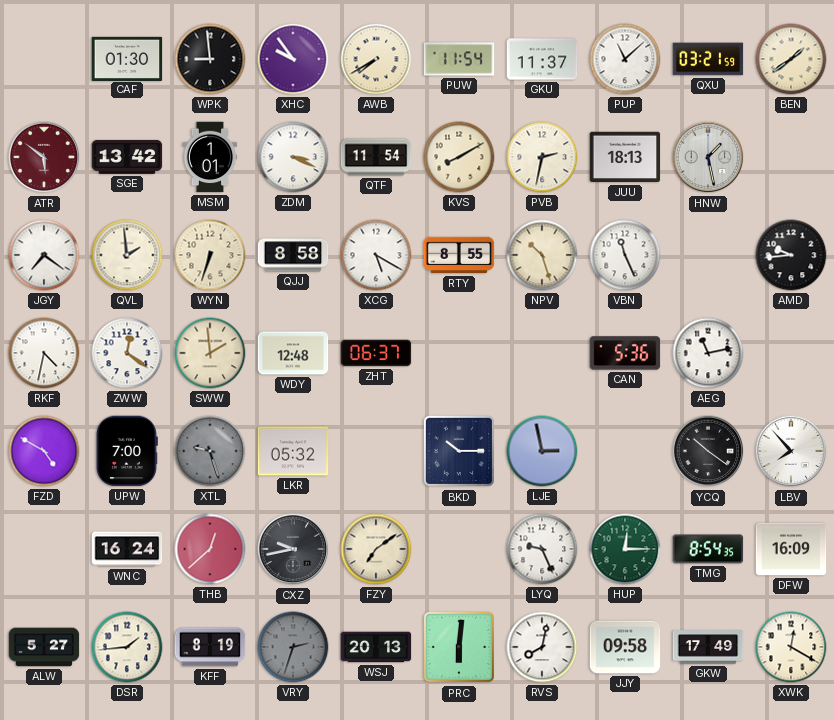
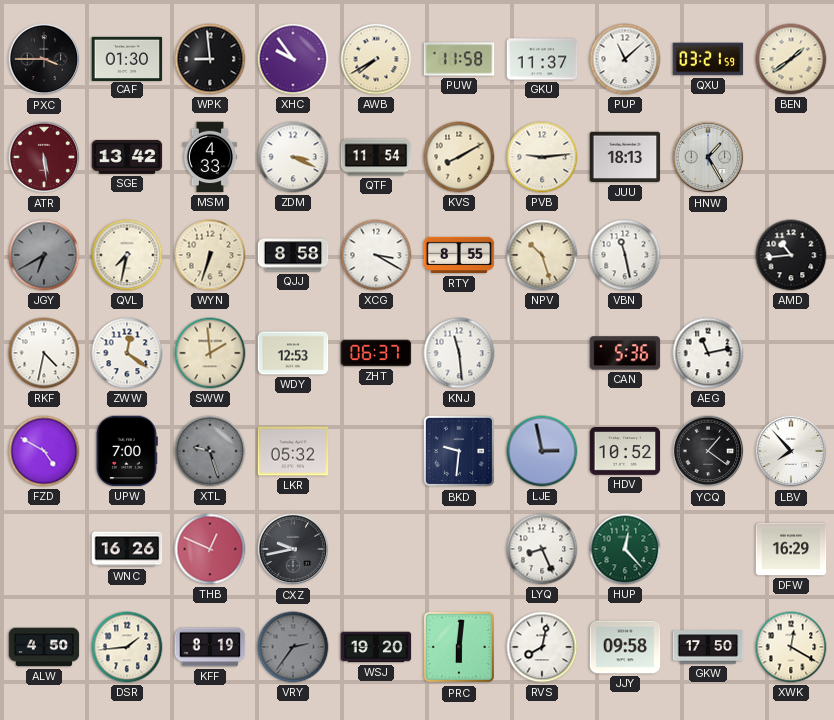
PXC: none -> 3:45 (44, 59)
PUW: 11:54 -> 11:58 (459, 59)
ATR: 5:51 -> 5:29 (44, 157)
MSM: 1:01 -> 4:33 (210, 157)
PVB: 2:32 -> 9:14 (542, 157)
HNW: 1:28 -> 1:25 (708, 157)
JGY: 7:21 -> 6:40 (44, 255)
JGY dial: white -> grey (44, 255)
QVL: 1:59 -> 7:32 (127, 255)
XCG: 5:20 -> 3:20 (376, 255)
VBN: 11:26 -> 11:28 (625, 255)
AMD: 9:44 -> 10:44 (791, 255)
WDY: 12:48 -> 12:53 (293, 353)
KNJ: none -> 11:29 (459, 353)
BKD: 10:15 -> 9:31 (459, 451)
HDV: none -> 10:52 (625, 451)
YCQ: 10:21 -> 1:21 (708, 451)
WNC: 16:24 -> 16:26 (127, 549)
THB: 12:38 -> 12:49 (210, 549)
FZY: 7:09 -> none (376, 549)
LYQ: 9:26 -> 8:26 (542, 549)
HUP: 12:15 -> 12:23 (625, 549)
TMG: 8:54 -> none (708, 549)
DFW: 16:09 -> 16:29 (791, 549)
ALW: 5:27 -> 4:50 (44, 647)
VRY: 2:33 -> 2:36 (293, 647)
WSJ: 20:13 -> 19:20 (376, 647)
GKW: 17:49 -> 17:50 (708, 647)
